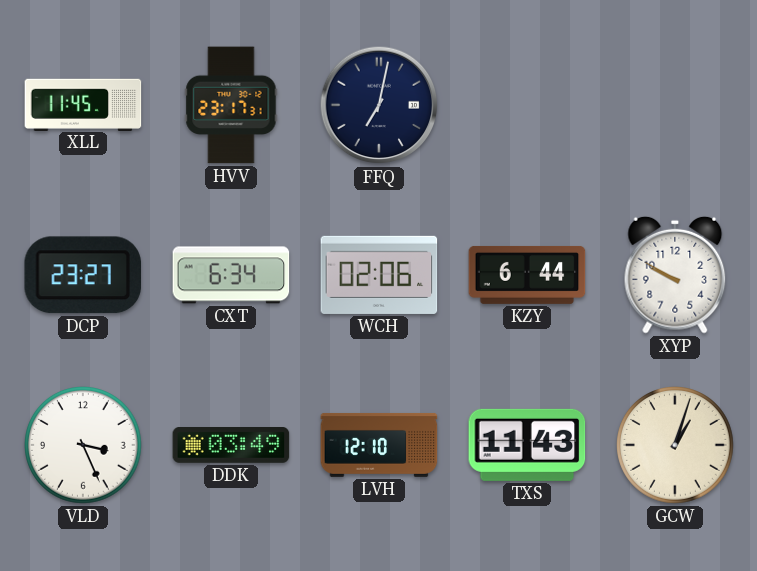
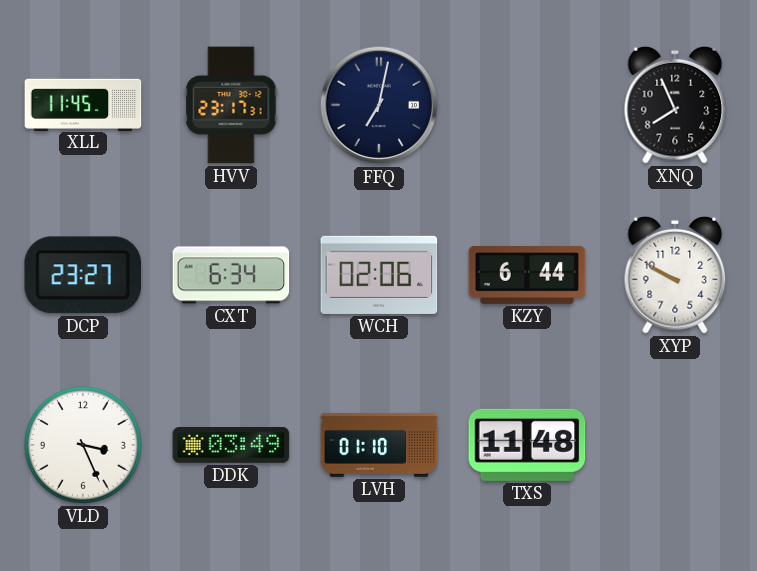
XNQ: none -> 7:56 (675, 105)
LVH: 12:10 -> 01:10 (379, 445)
TXS: 11:43 -> 11:48 (527, 445)
GCW: 1:03 -> none (676, 446)
